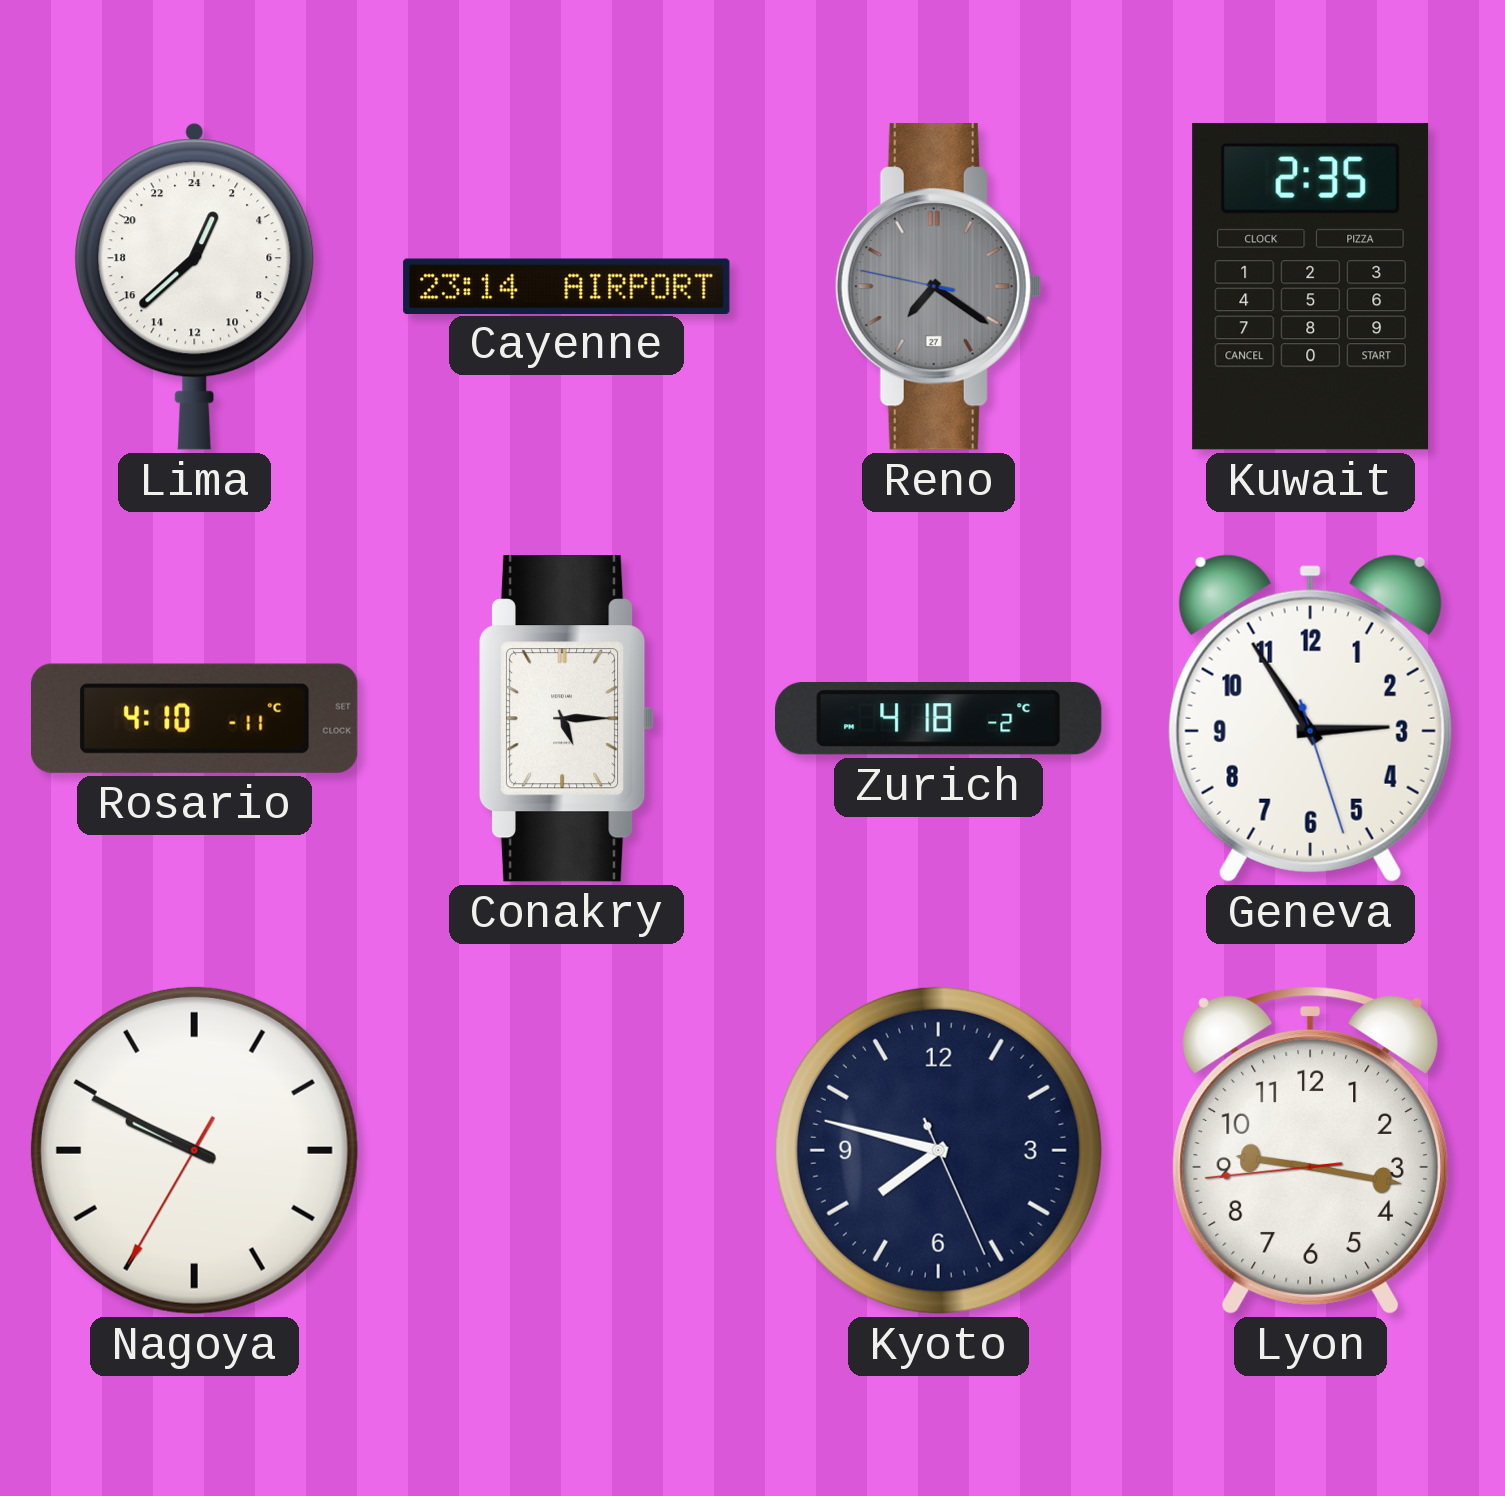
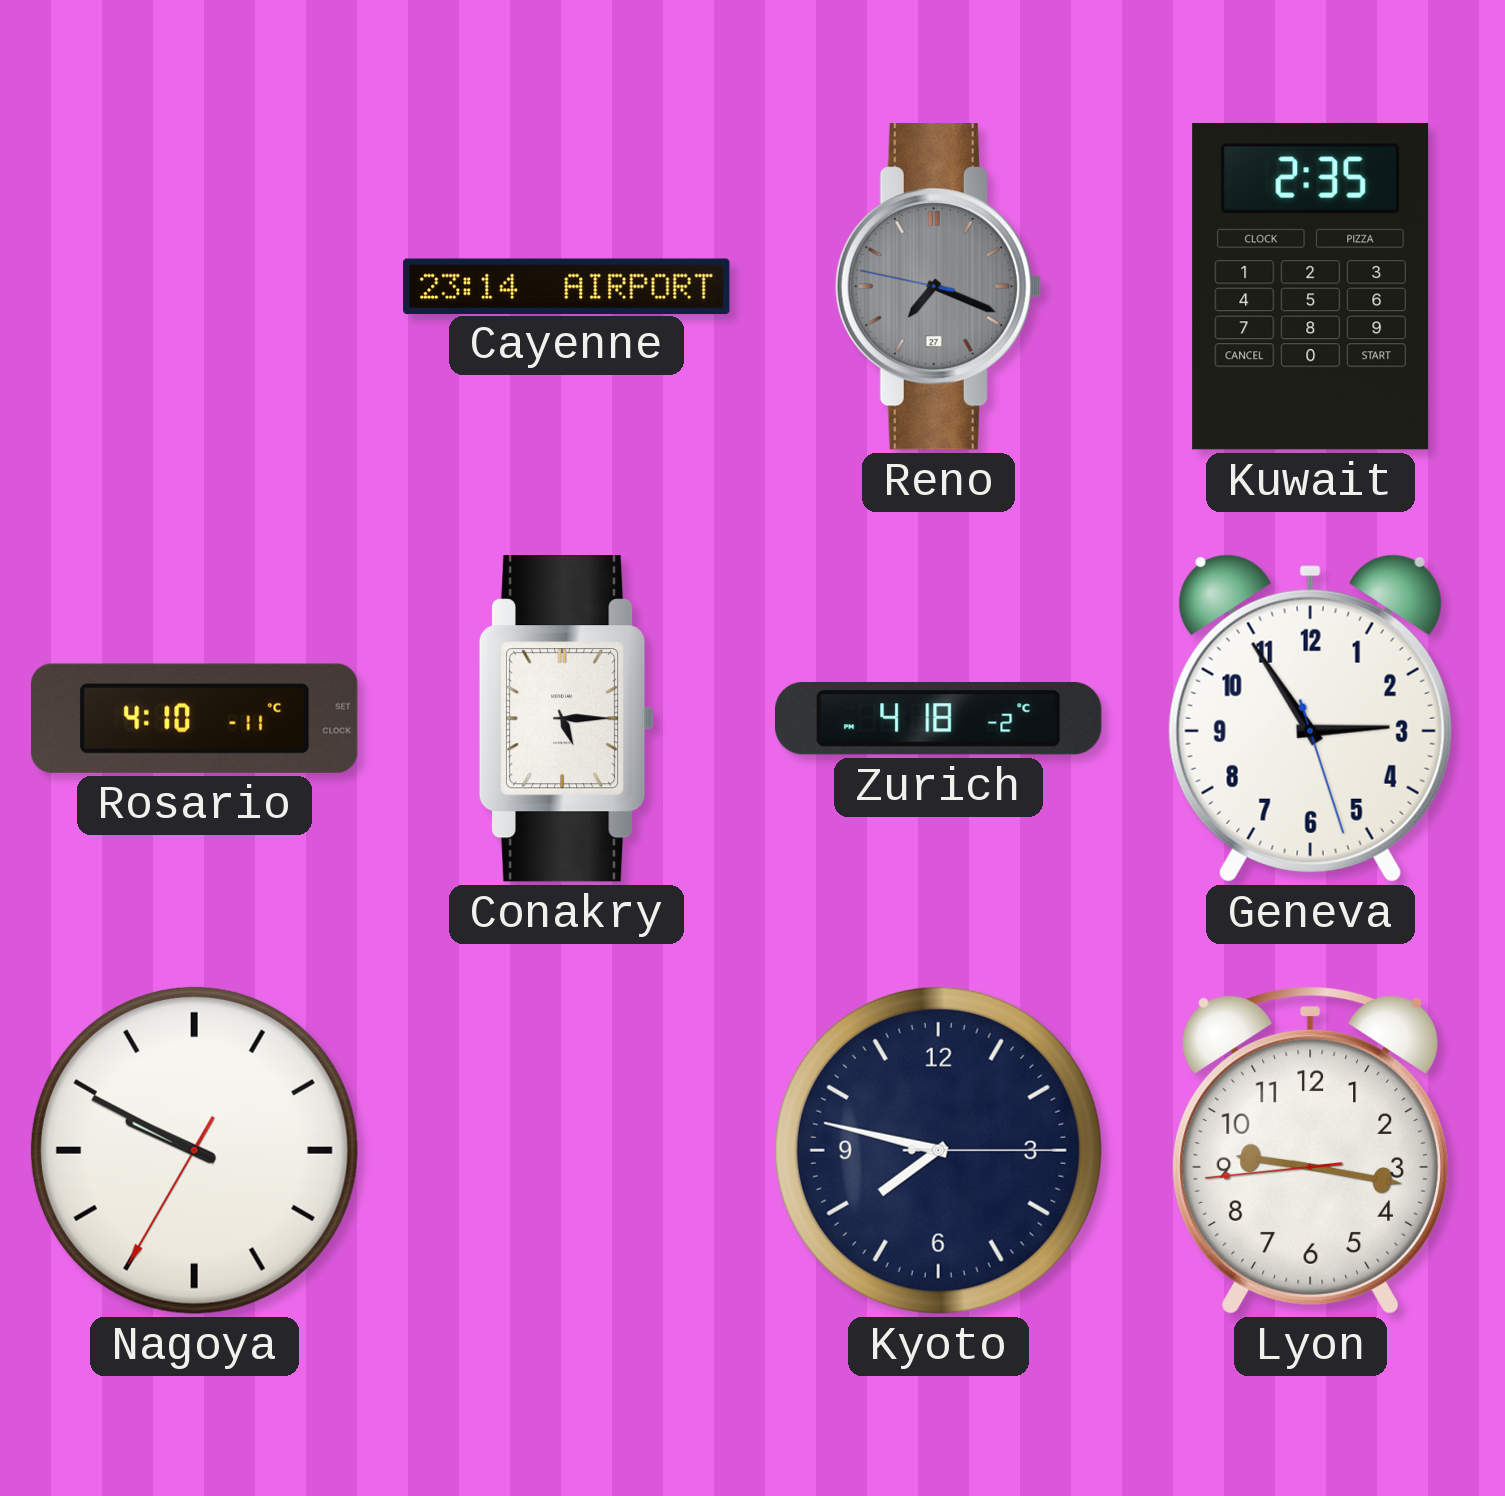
Lima: 1:38 -> none (195, 286)
Reno: 7:20 -> 7:18 (938, 287)
Kyoto: 7:47:26 -> 7:47:15 (938, 1150)
